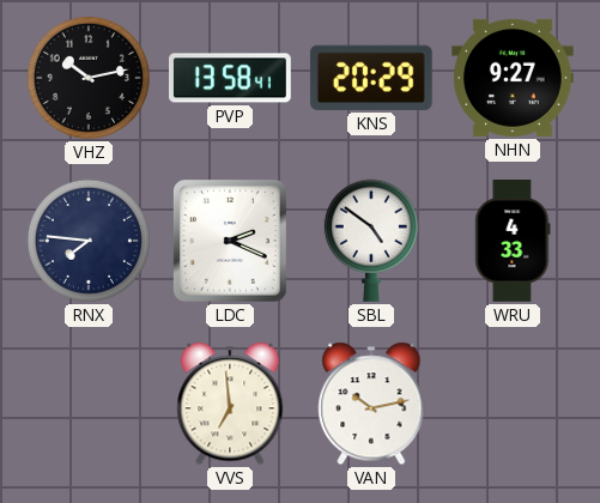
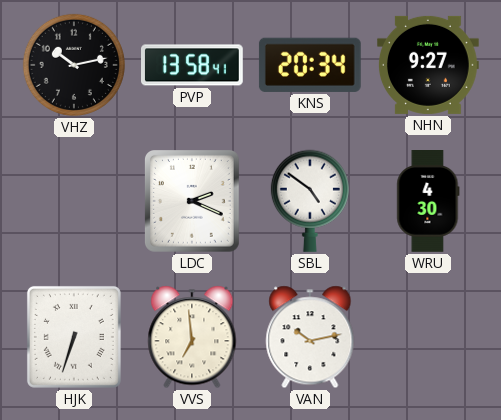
KNS: 20:29 -> 20:34 (310, 65)
RNX: 7:46 -> none (89, 241)
WRU: 4:33 -> 4:30 (428, 202)
HJK: none -> 6:33 (74, 337)
